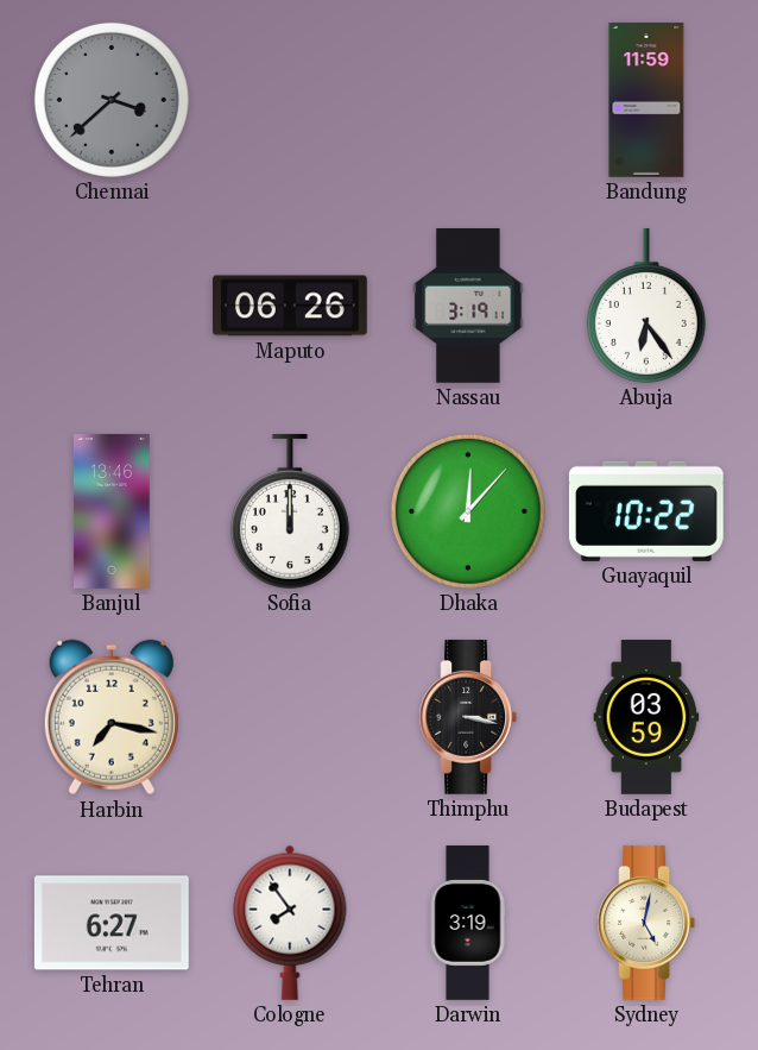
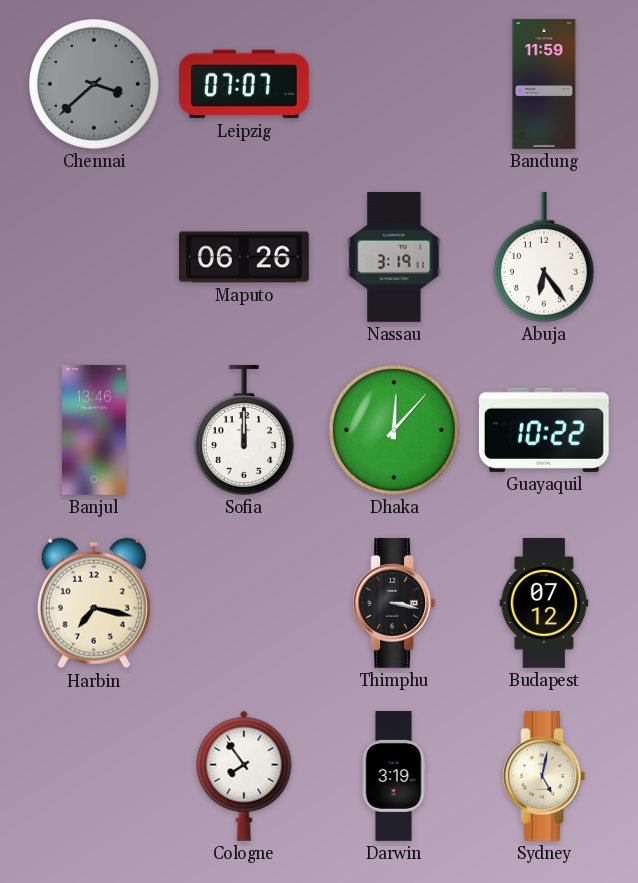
Leipzig: none -> 07:07 (244, 84)
Budapest: 03:59 -> 07:12 (544, 604)
Tehran: 6:27 -> none (112, 923)
